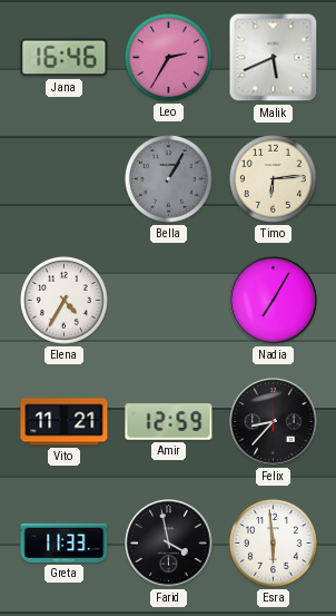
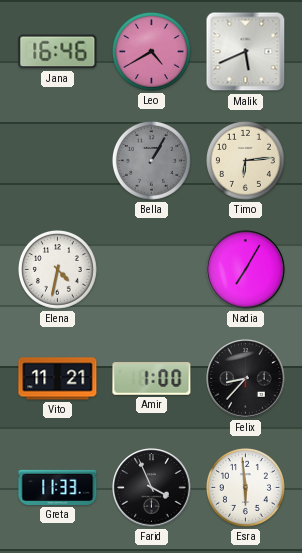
Leo: 2:35 -> 4:40 (151, 51)
Elena: 4:35 -> 4:32 (57, 269)
Amir: 12:59 -> 1:00 (152, 379)
Farid: 3:58 -> 3:56 (152, 488)
